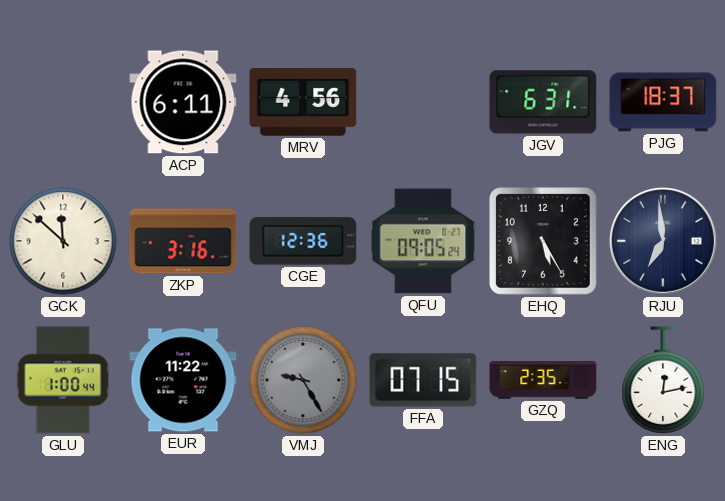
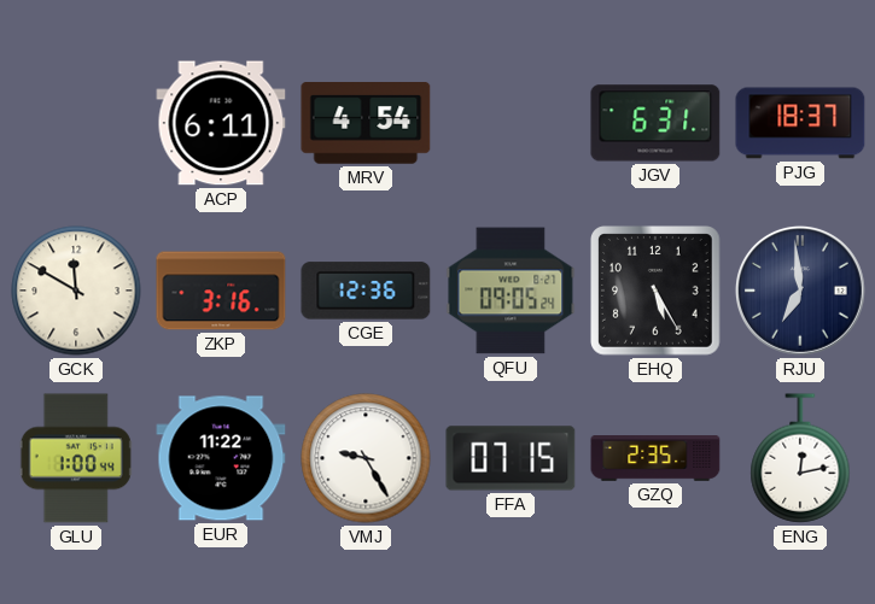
MRV: 4:56 -> 4:54 (366, 124)
GCK: 11:52 -> 11:50 (76, 291)
VMJ dial: grey -> white (366, 458)
